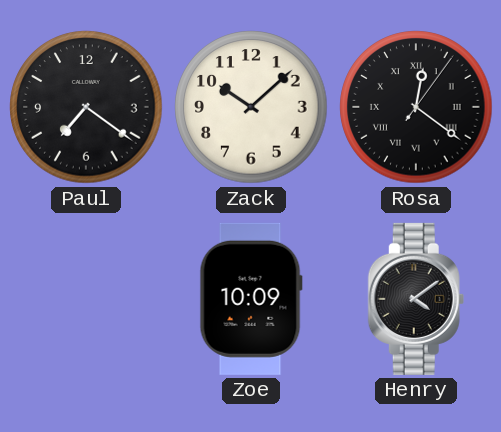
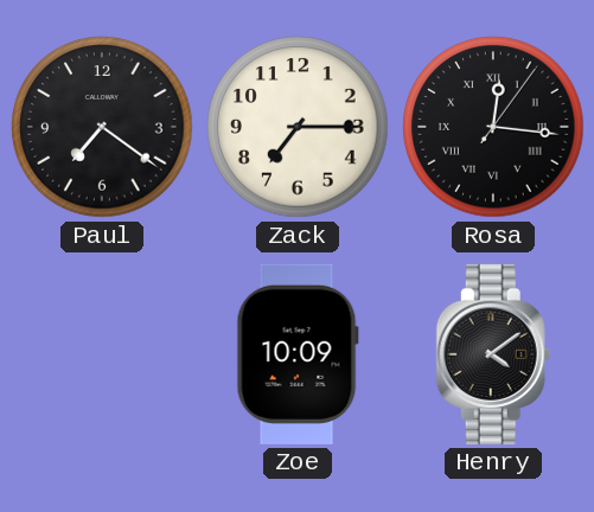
Zack: 10:08 -> 7:15 (298, 127)
Rosa: 12:21 -> 12:16 (493, 127)
